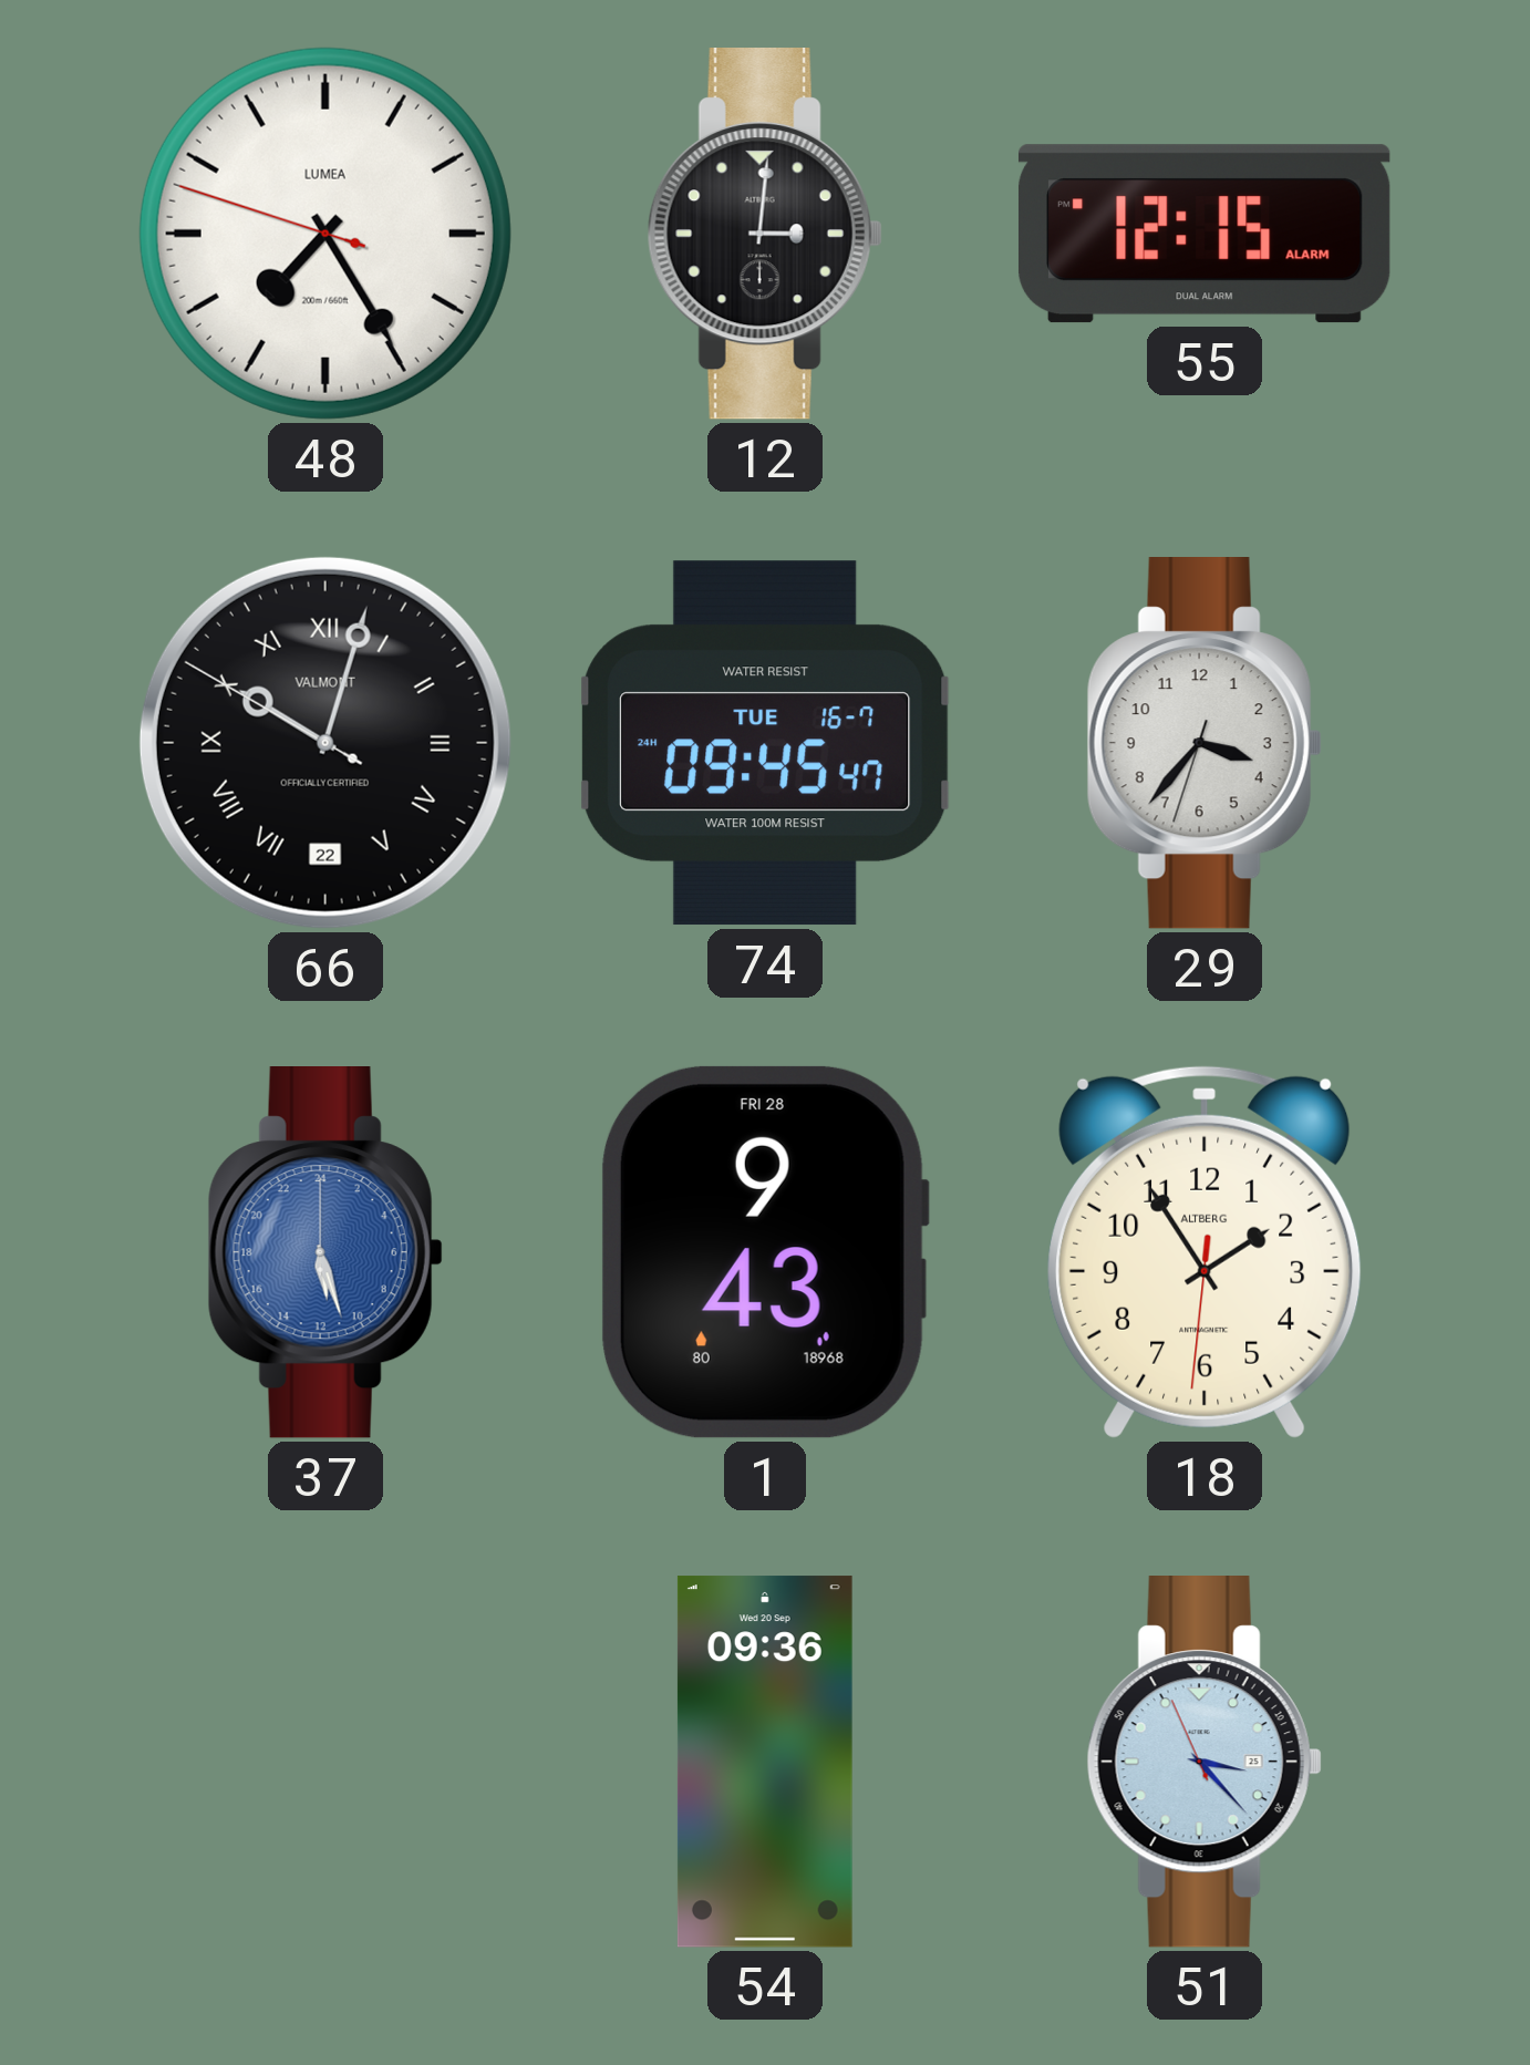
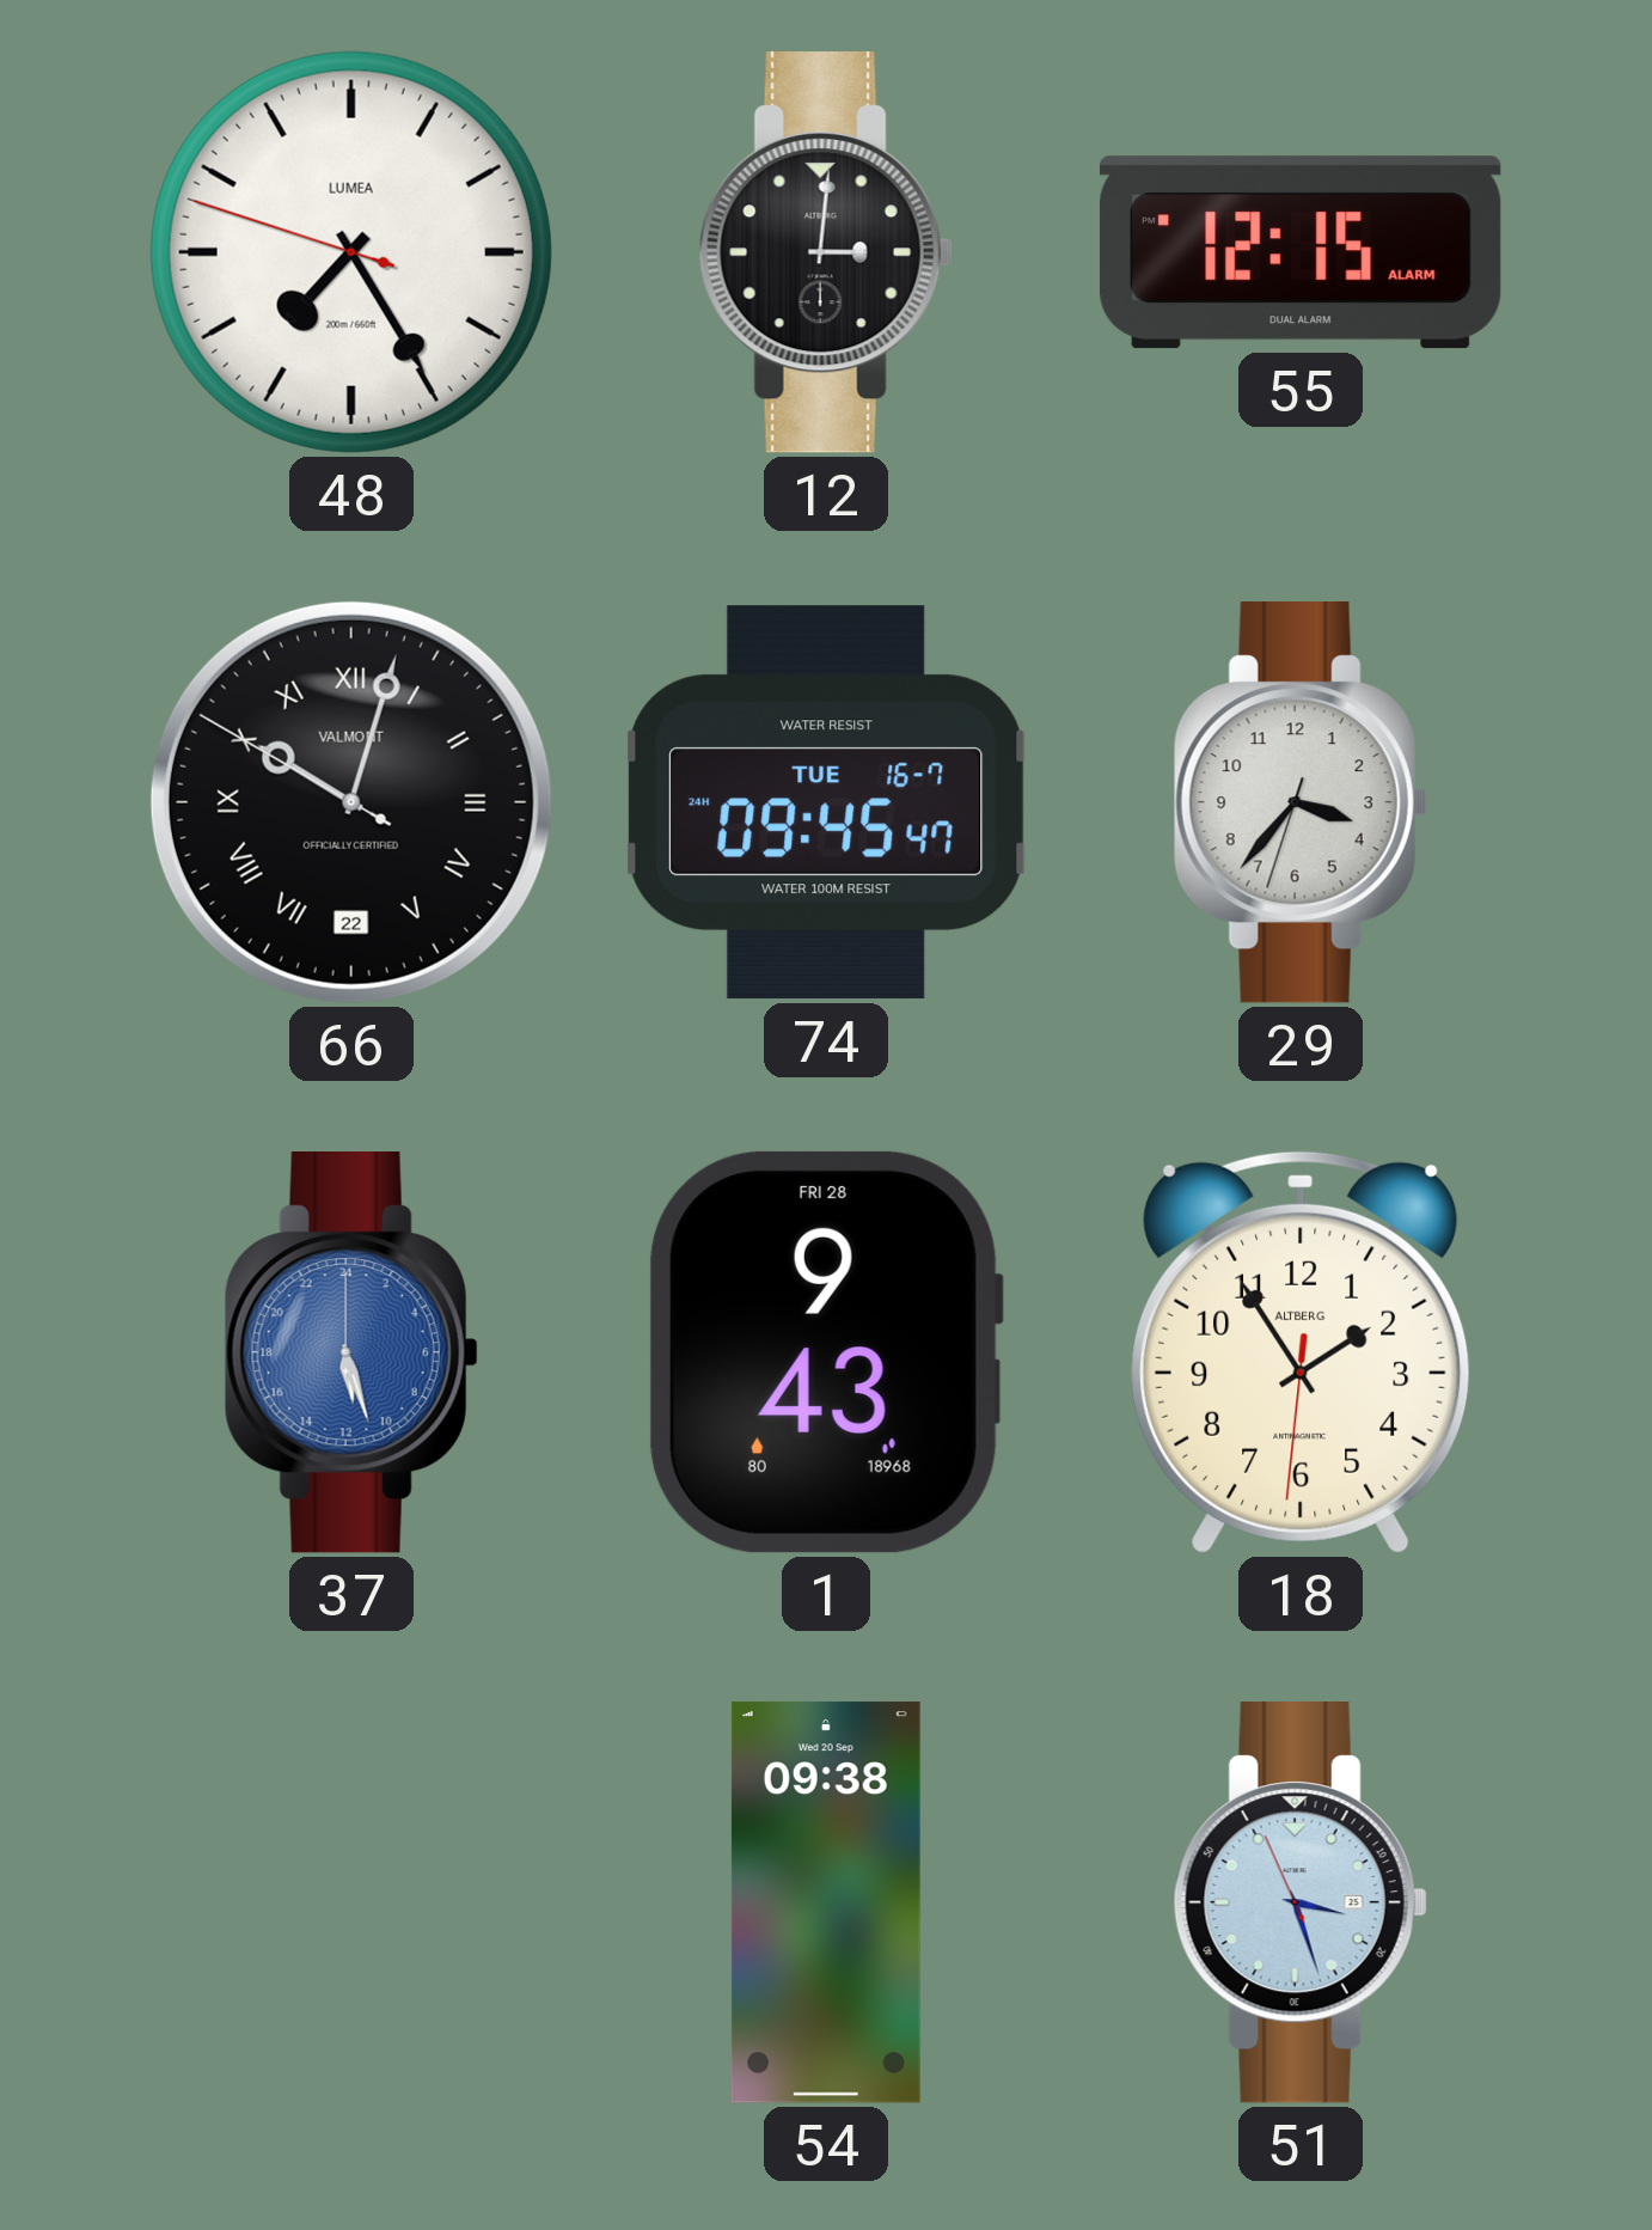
54: 09:36 -> 09:38 (826, 1902)
51: 3:22 -> 3:26 (1301, 1904)
